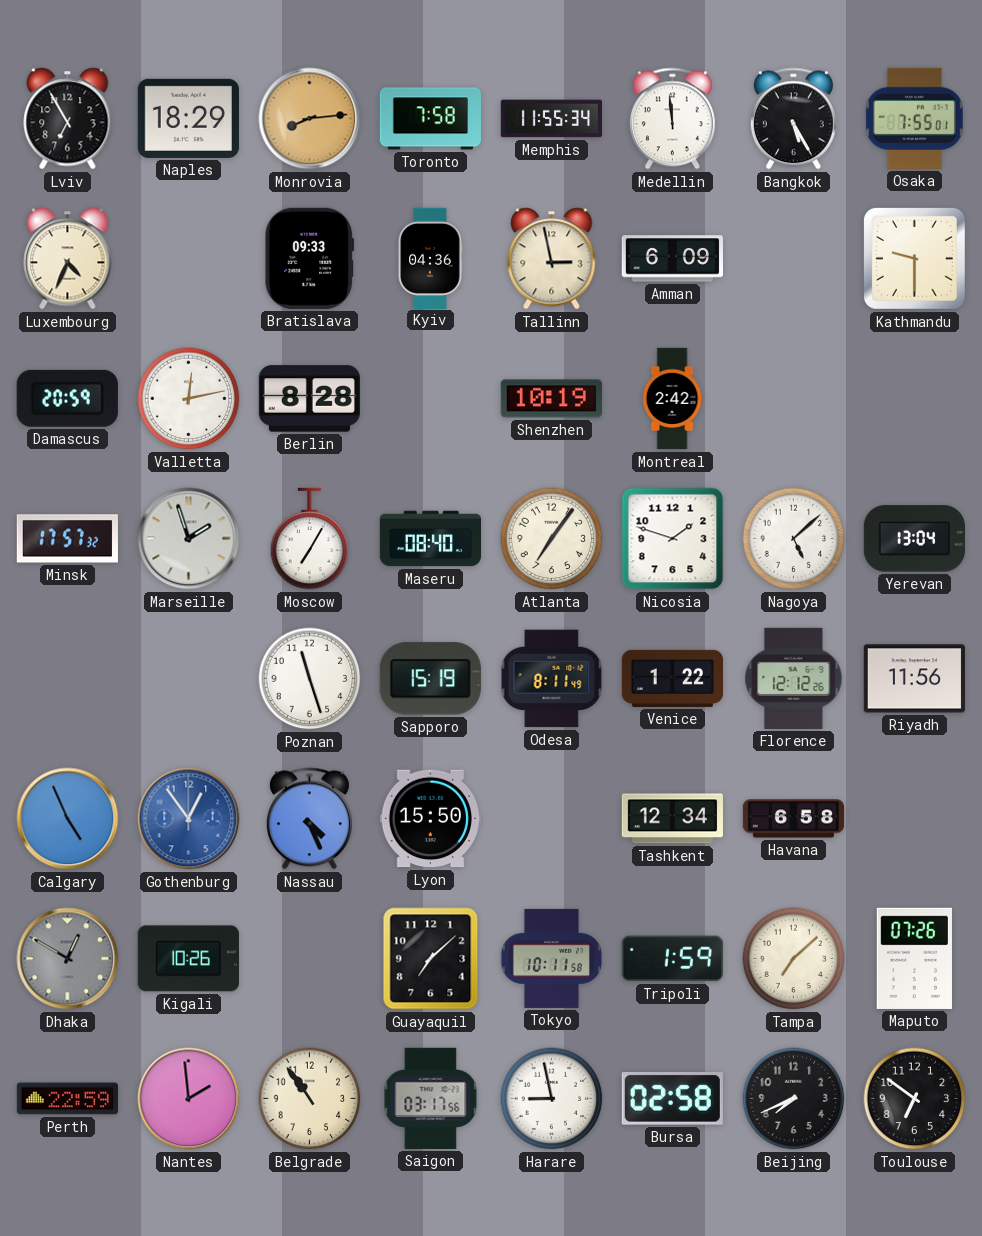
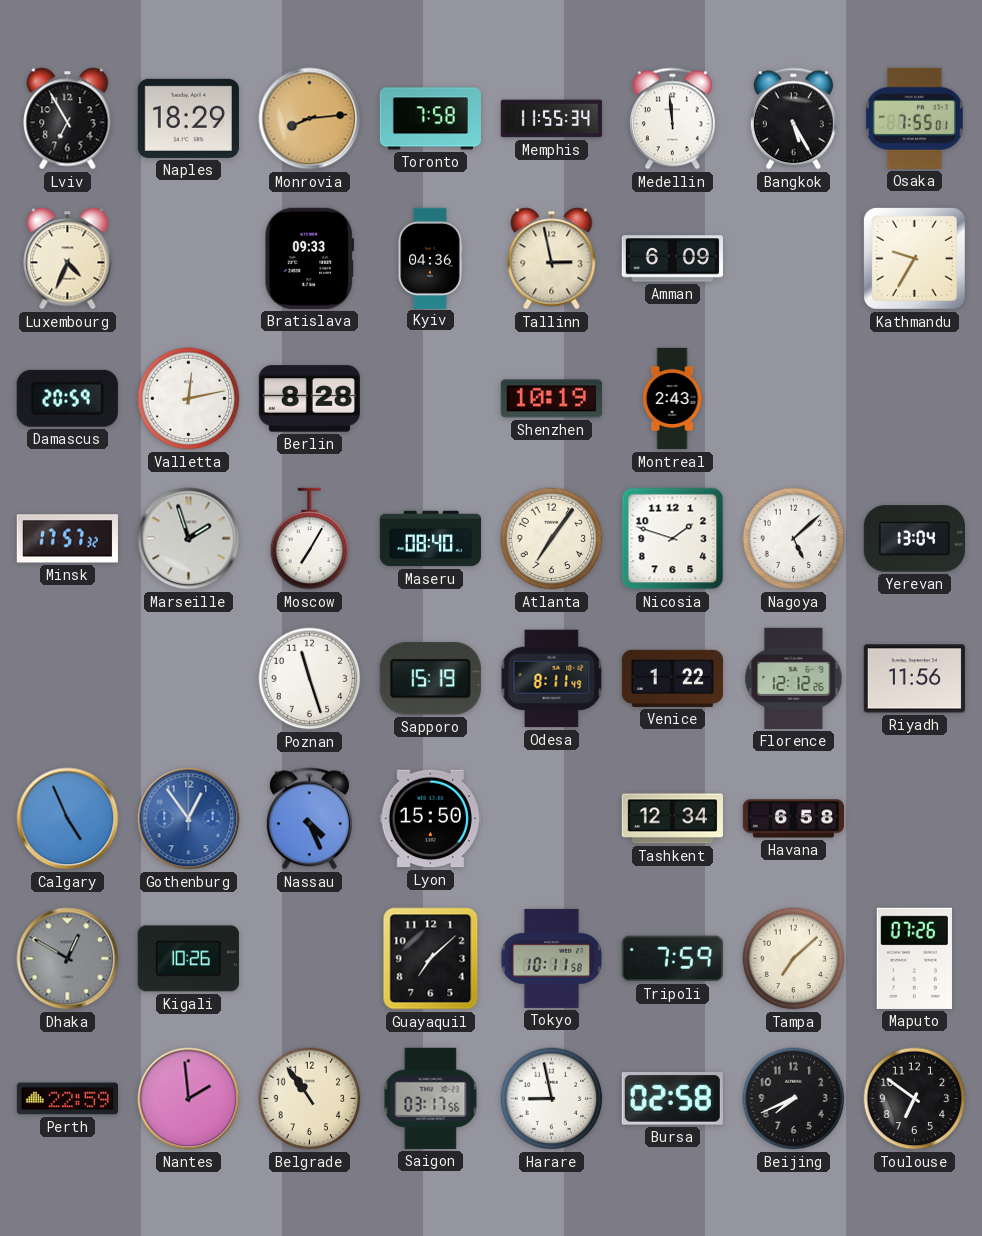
Kathmandu: 9:30 -> 9:35 (914, 258)
Montreal: 2:42 -> 2:43 (672, 399)
Tripoli: 1:59 -> 7:59 (672, 959)
